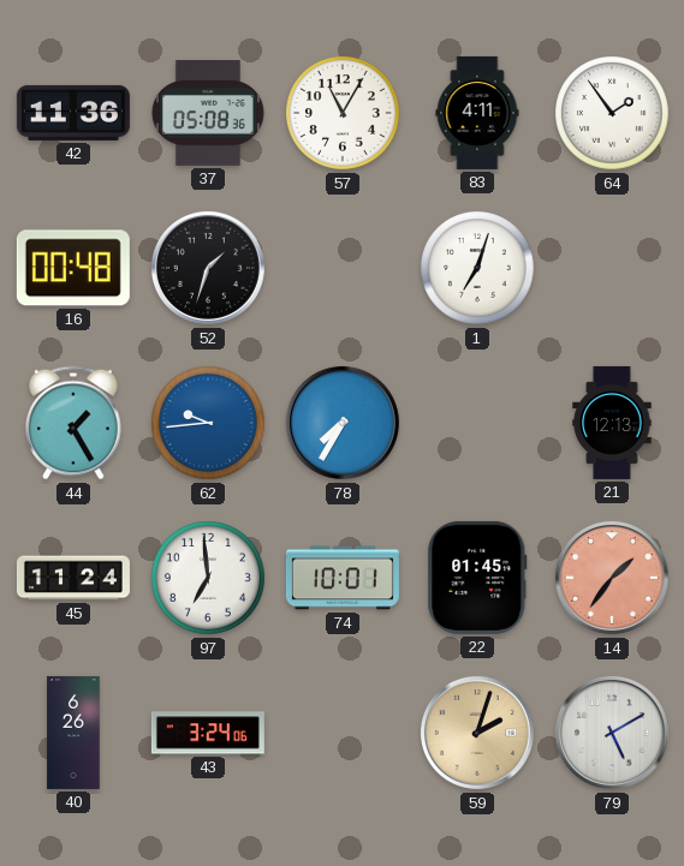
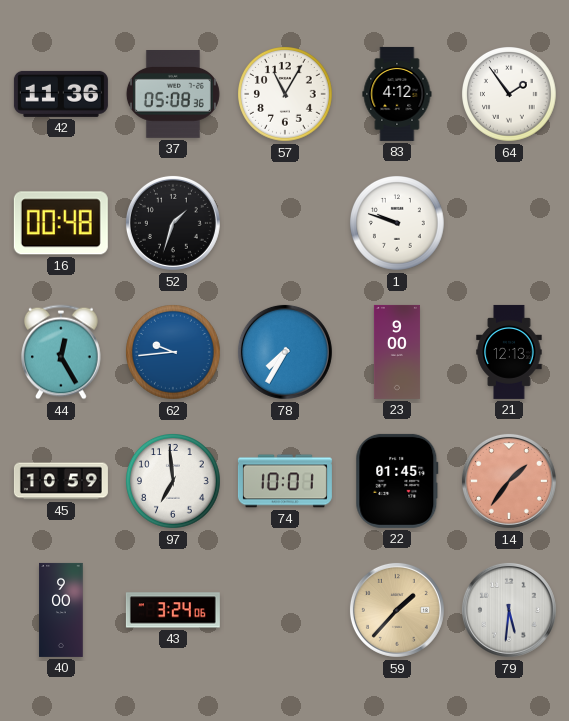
83: 4:11 -> 4:12 (397, 94)
1: 7:03 -> 9:48 (398, 224)
44: 1:25 -> 12:25 (62, 352)
23: none -> 9:00 (397, 352)
45: 11:24 -> 10:59 (61, 481)
40: 6:26 -> 9:00 (61, 610)
59: 2:03 -> 1:37 (397, 610)
79: 5:10 -> 5:31 (509, 610)
